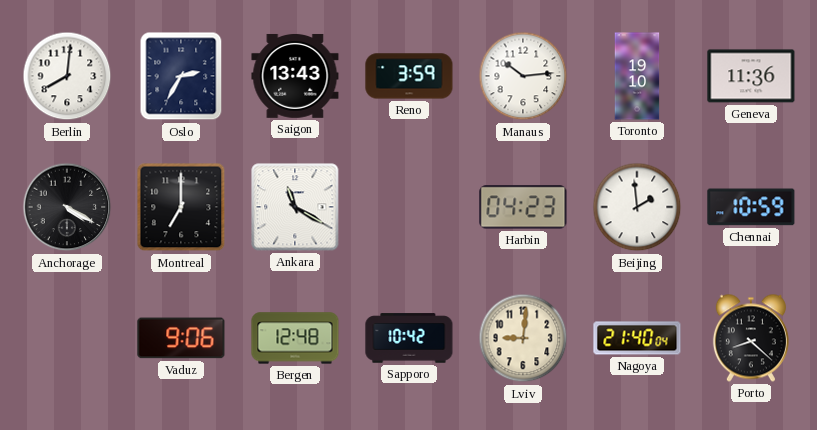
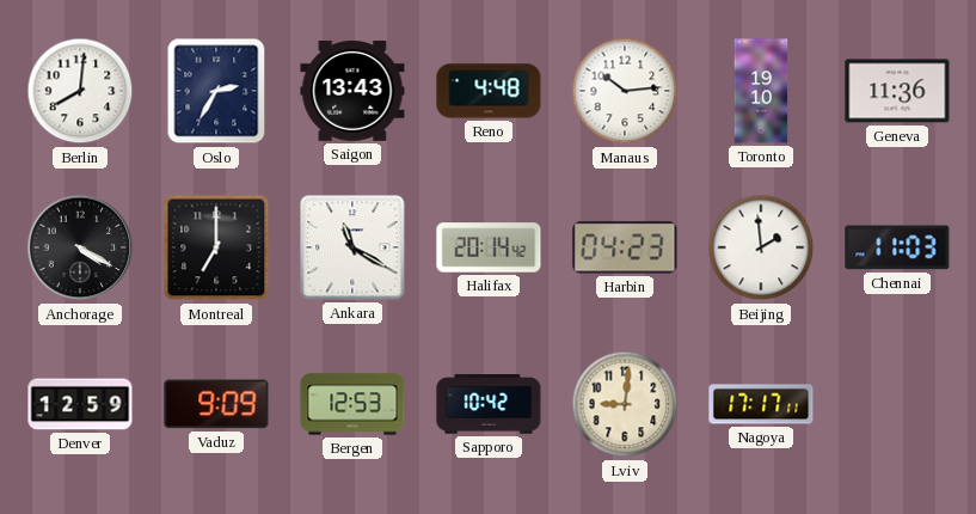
Reno: 3:59 -> 4:48 (489, 91)
Halifax: none -> 20:14 (489, 247)
Chennai: 10:59 -> 11:03 (897, 247)
Denver: none -> 12:59 (80, 404)
Vaduz: 9:06 -> 9:09 (216, 404)
Bergen: 12:48 -> 12:53 (352, 404)
Nagoya: 21:40 -> 17:17 (761, 404)
Porto: 8:22 -> none (751, 338)
